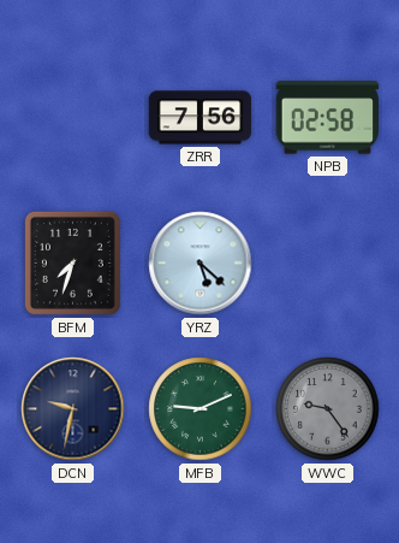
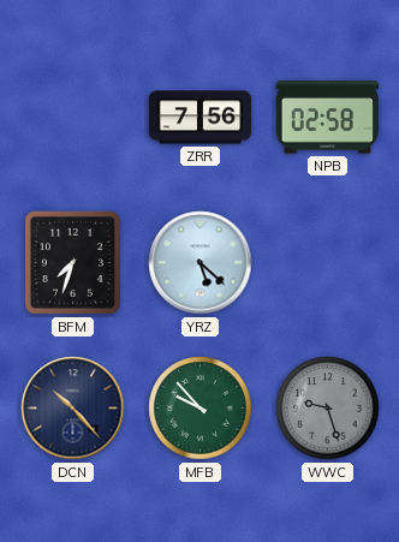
DCN: 9:32 -> 10:23 (73, 409)
MFB: 9:11 -> 9:53 (201, 409)
WWC: 9:24 -> 9:27 (328, 409)
